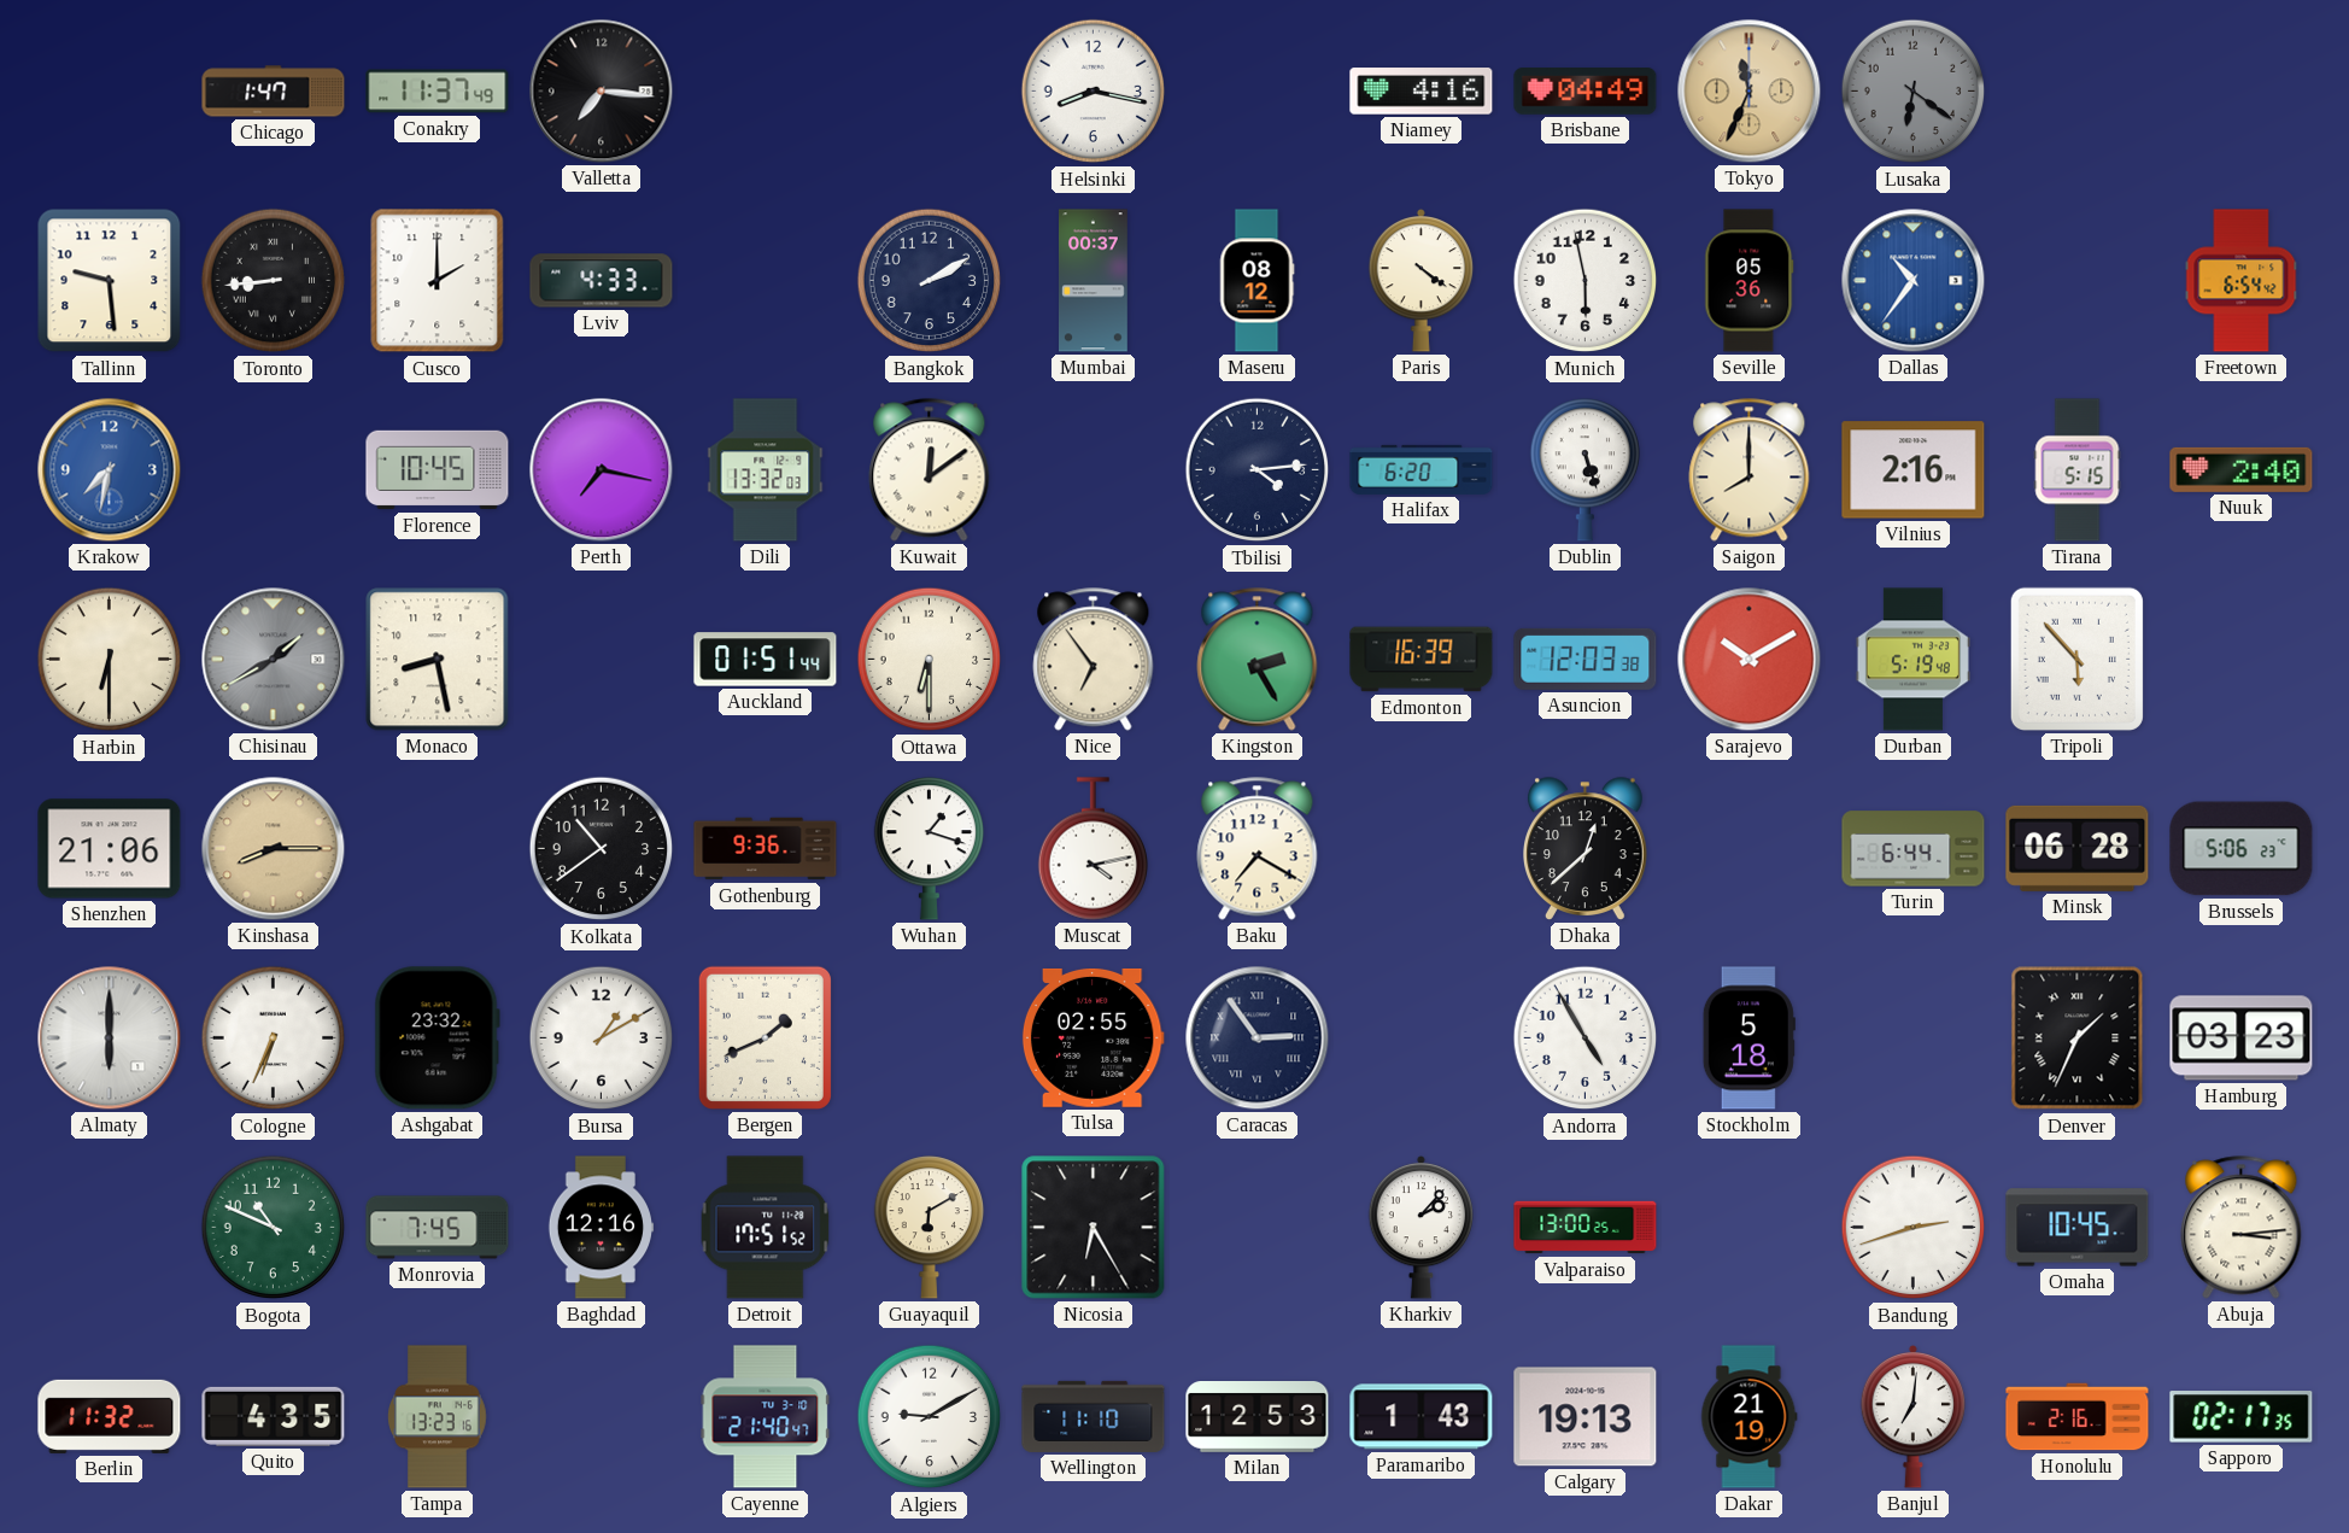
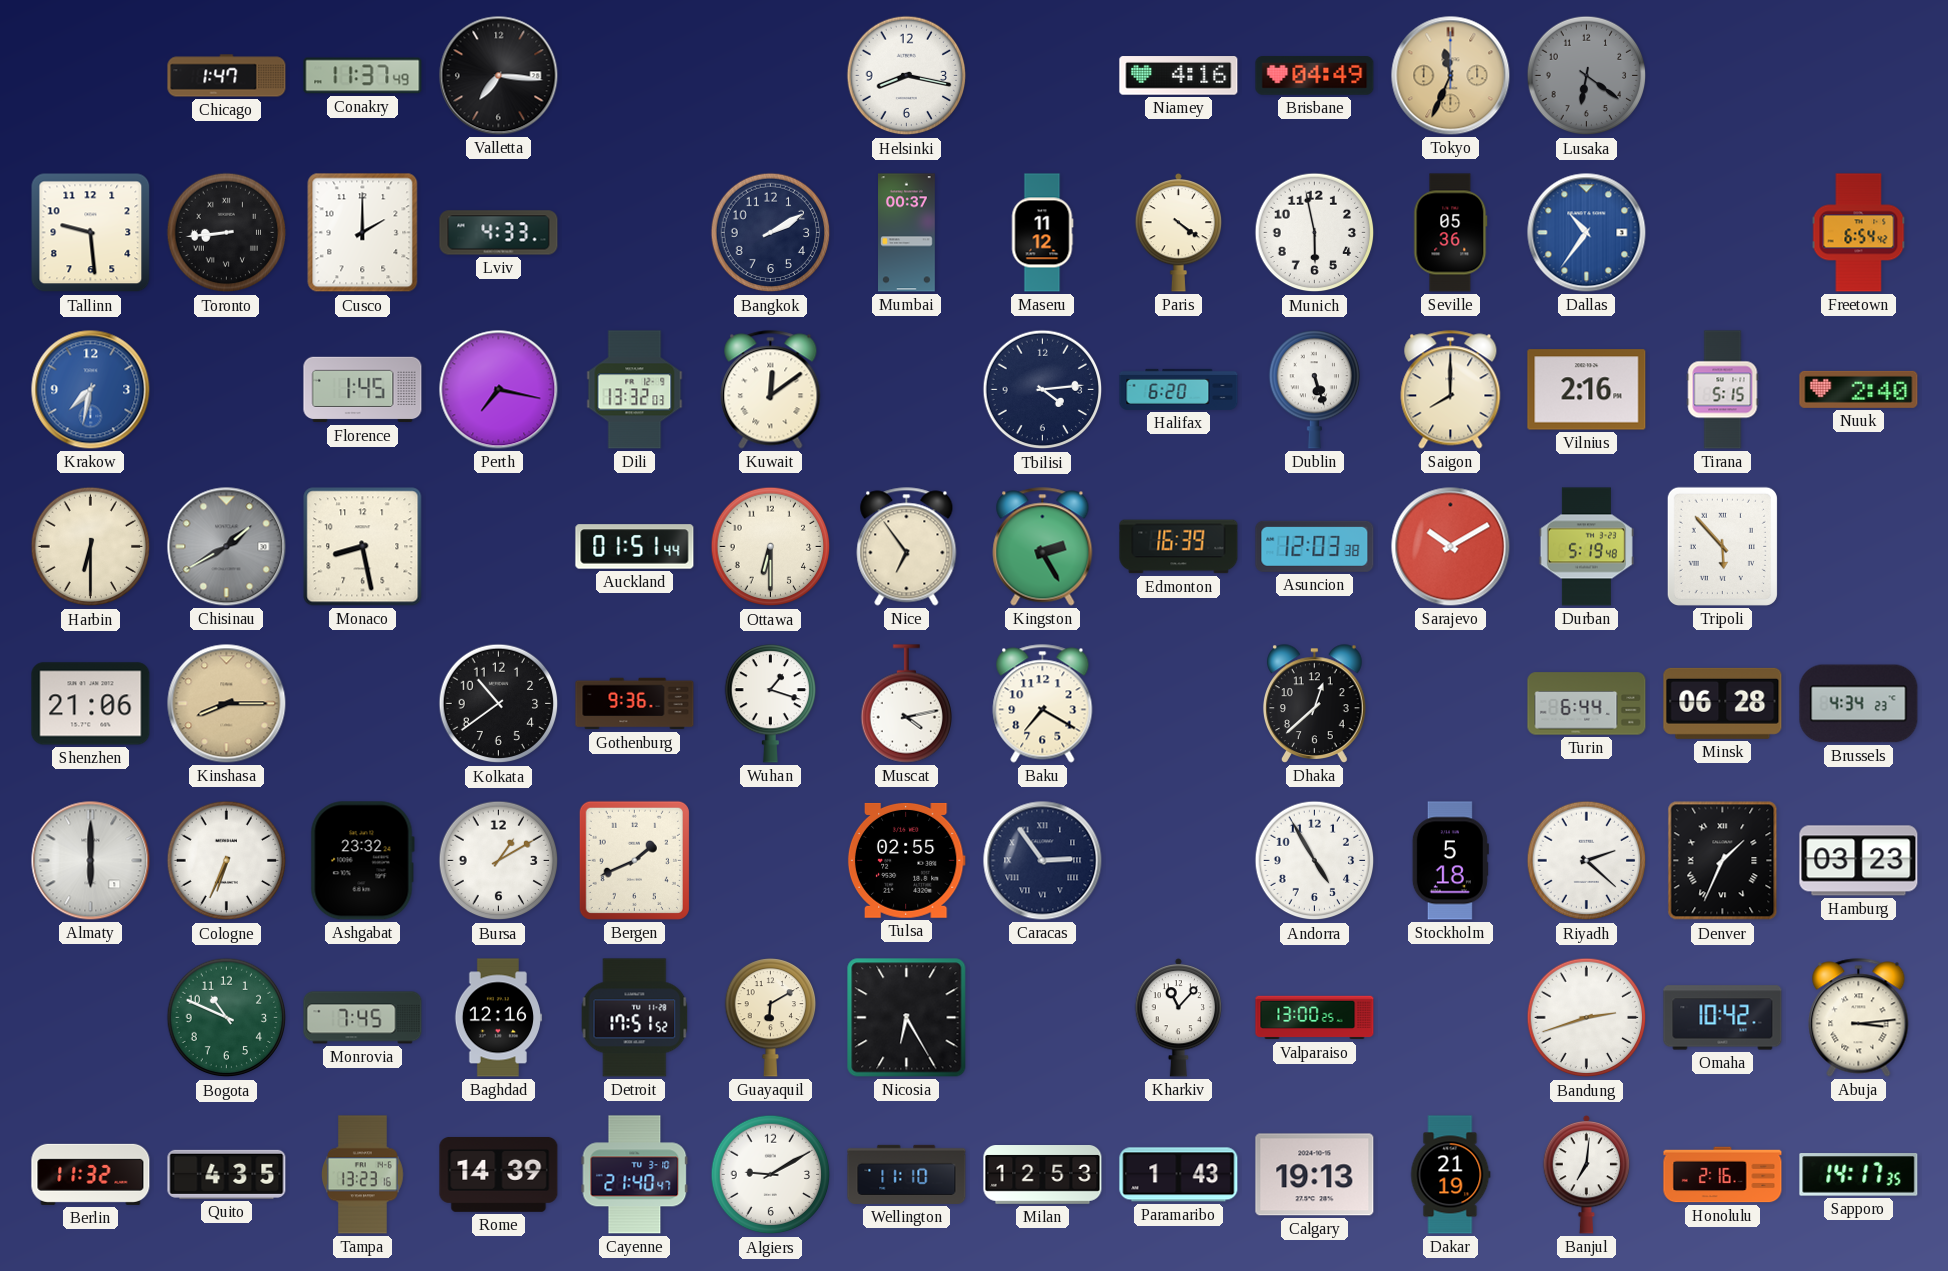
Maseru: 08:12 -> 11:12 (1042, 233)
Florence: 10:45 -> 1:45 (363, 390)
Brussels: 5:06 -> 4:34 (1859, 704)
Riyadh: none -> 2:22 (1587, 861)
Kharkiv: 2:07 -> 11:07 (1179, 1017)
Omaha: 10:45 -> 10:42 (1723, 1018)
Rome: none -> 14:39 (499, 1174)
Sapporo: 02:17 -> 14:17 (1859, 1175)
